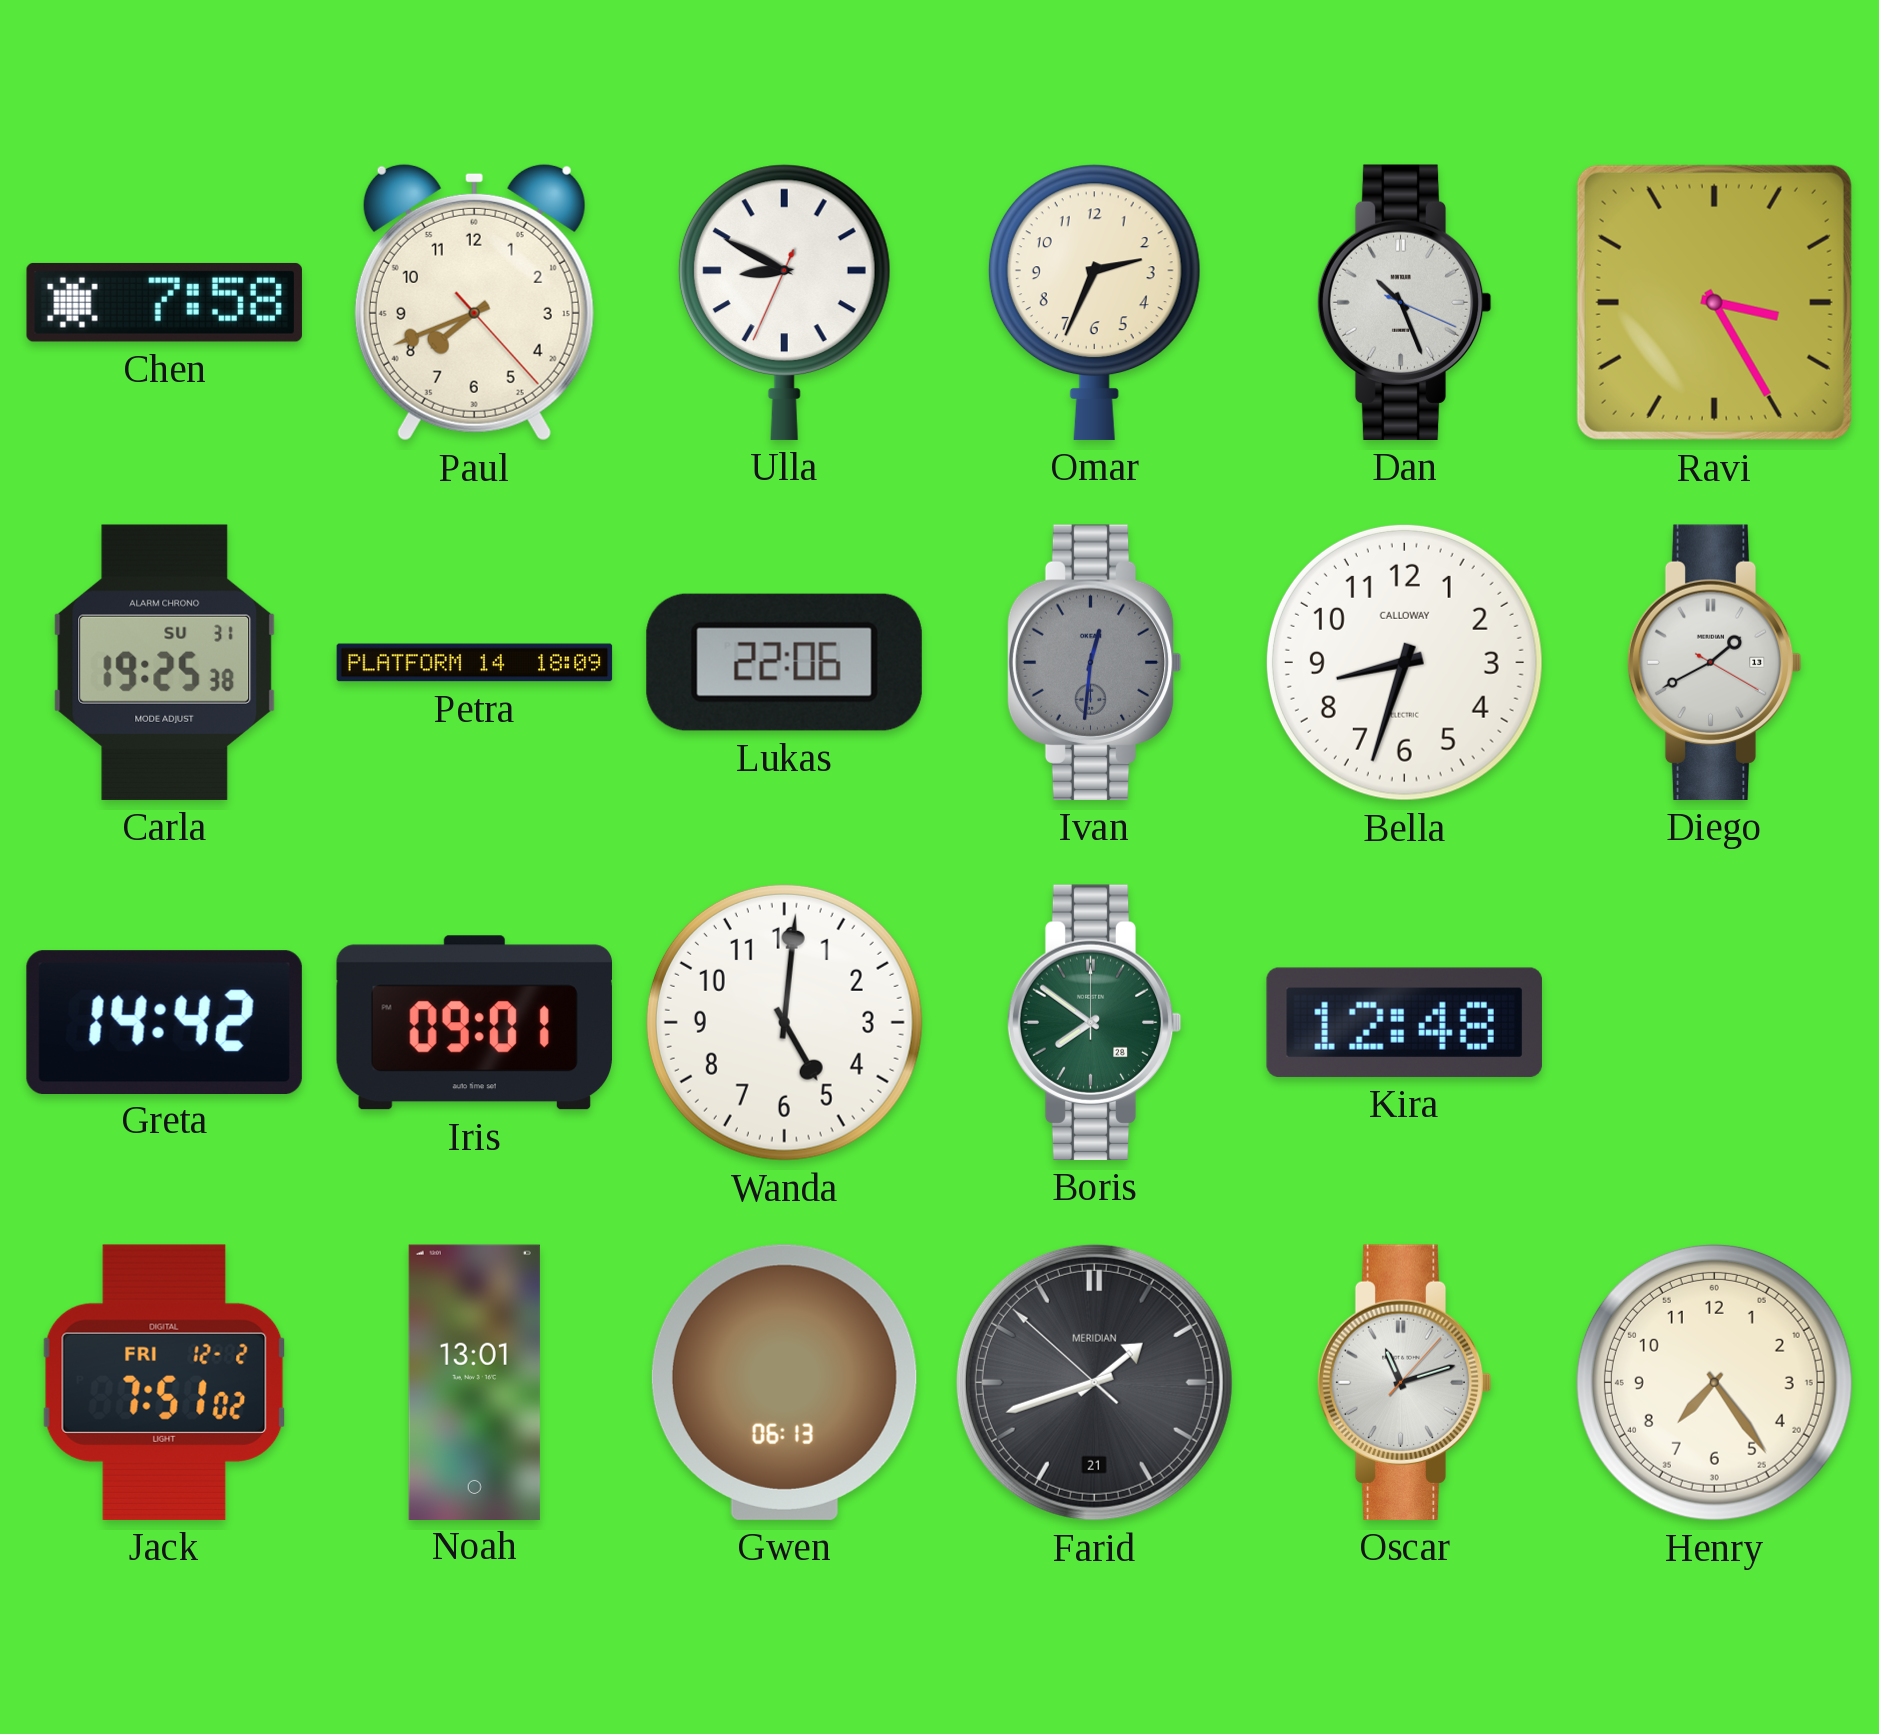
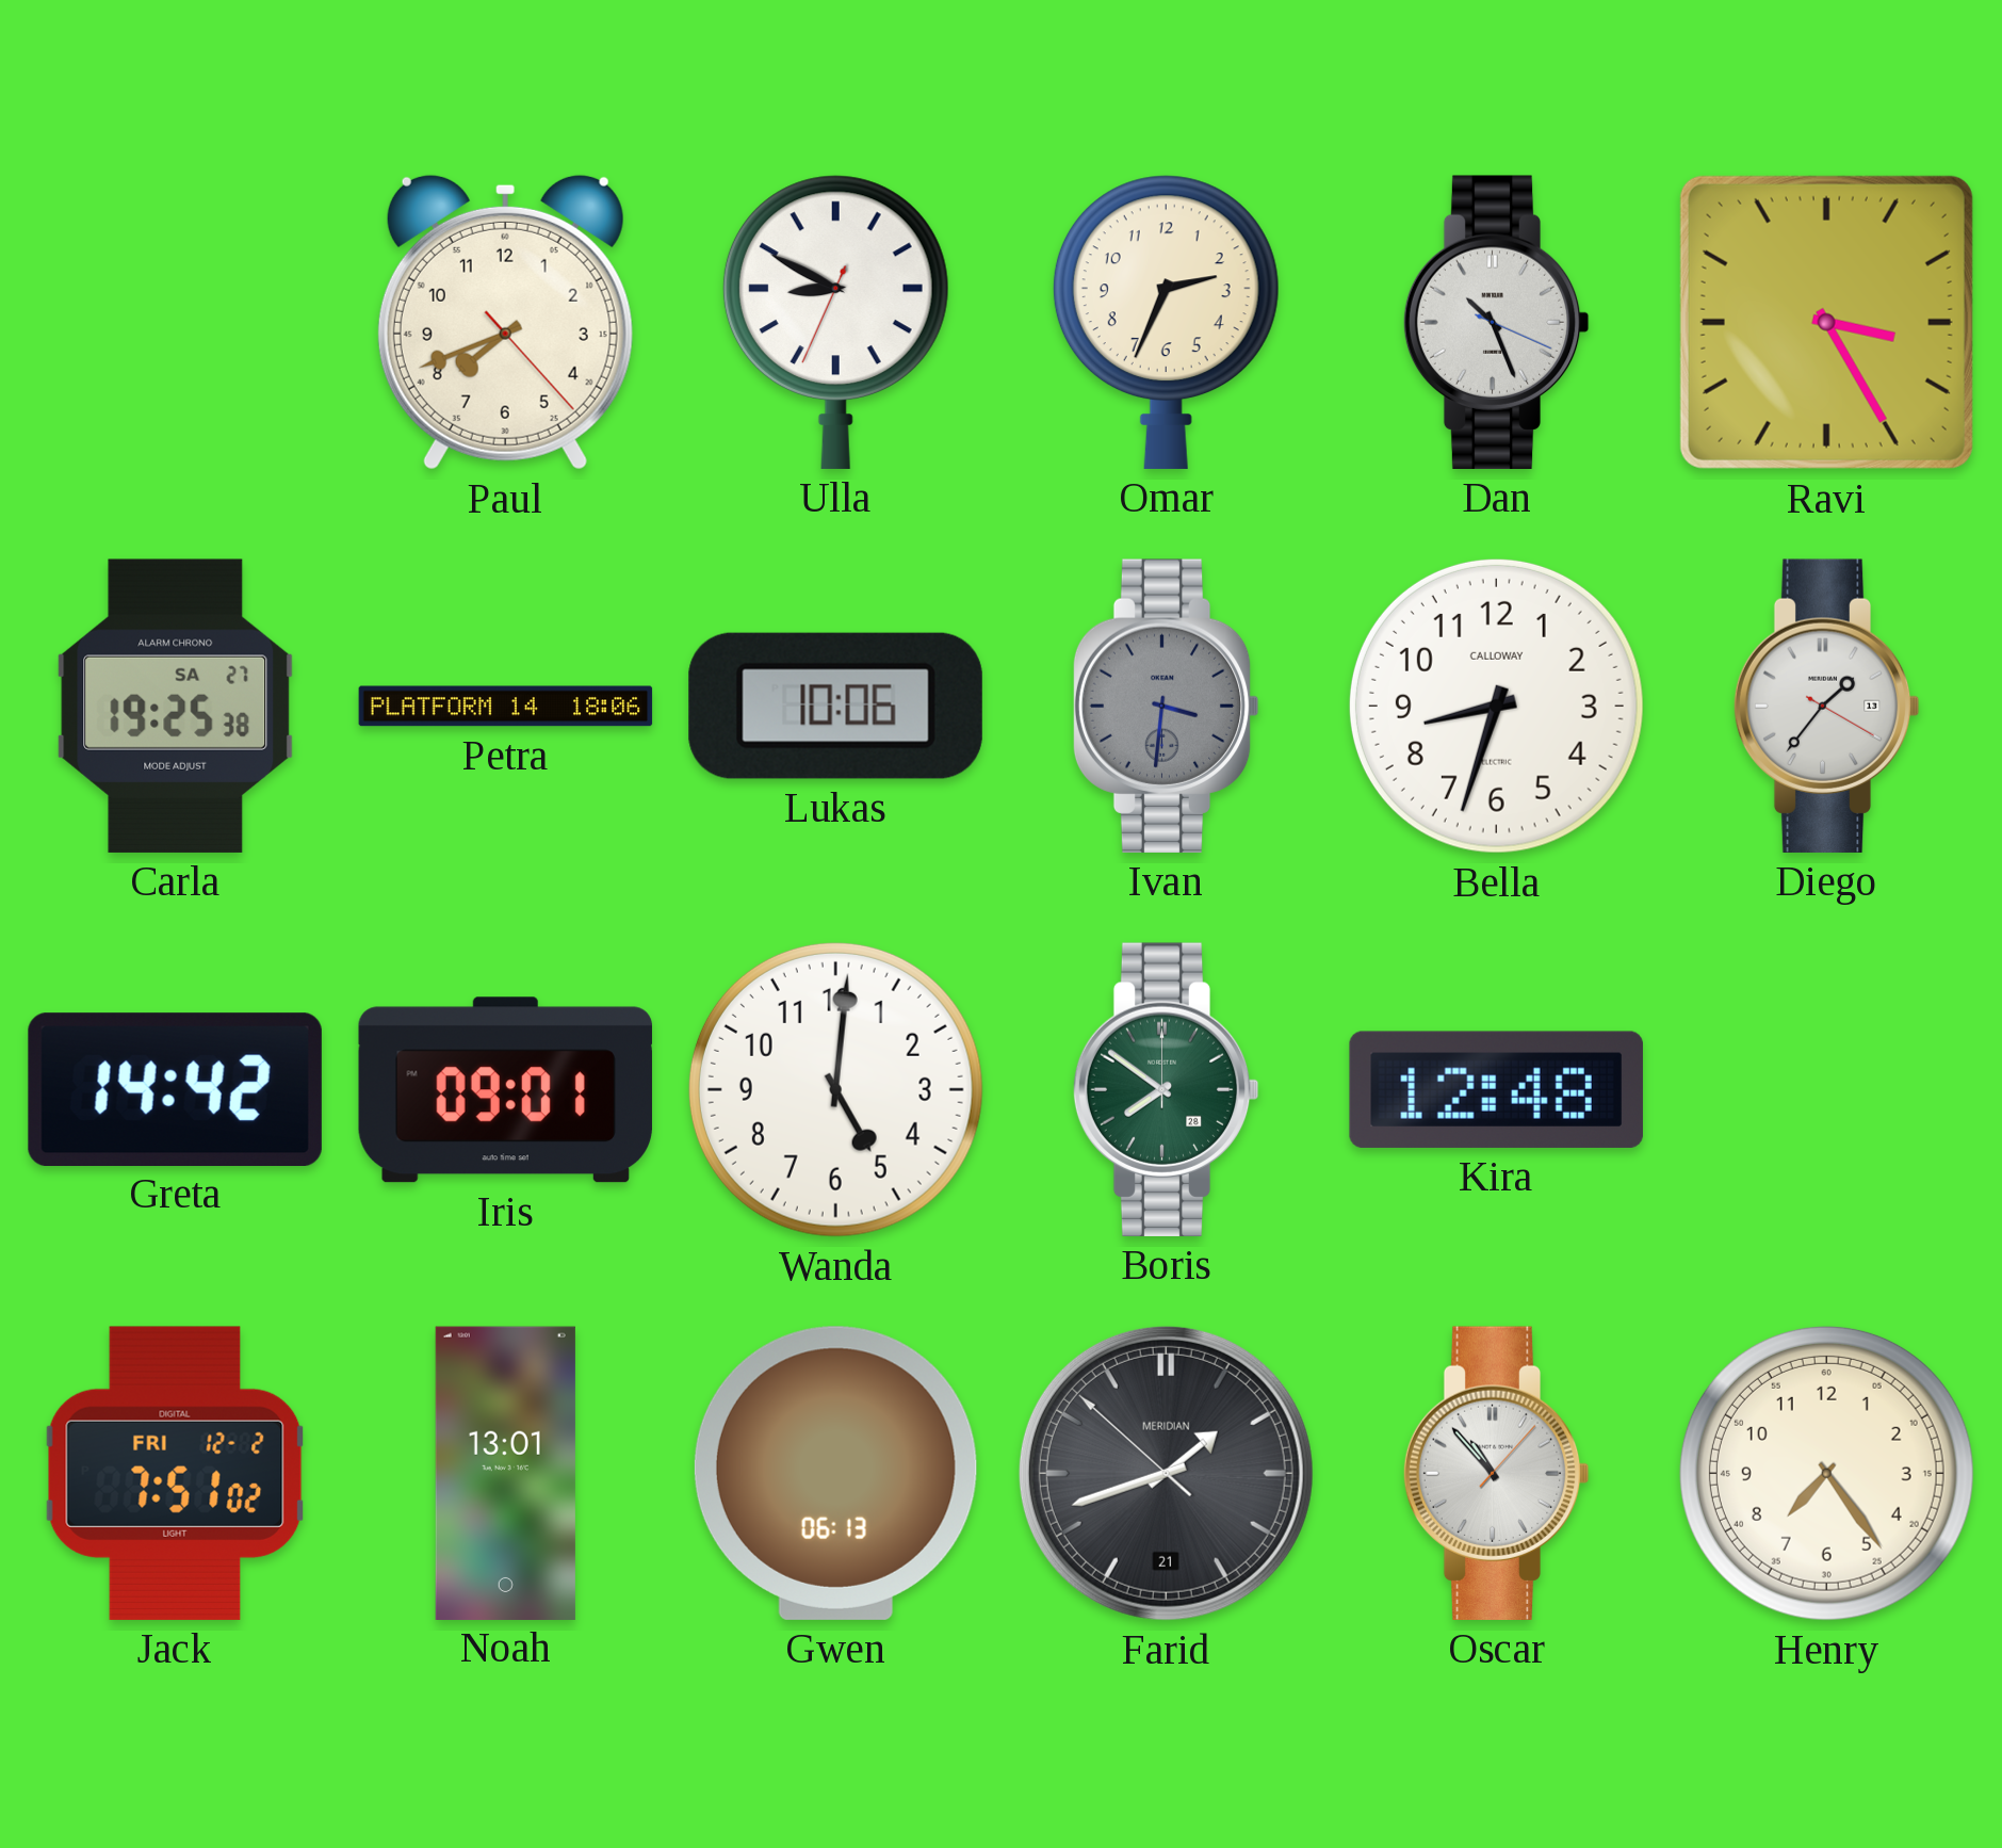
Chen: 7:58 -> none (164, 302)
Carla date: SU 31 -> SA 27 (176, 706)
Petra: 18:09 -> 18:06 (506, 707)
Lukas: 22:06 -> 10:06 (835, 706)
Ivan: 12:31 -> 3:31 (1166, 706)
Diego: 1:40 -> 1:36 (1826, 706)
Oscar: 11:12 -> 10:53 (1496, 1473)
